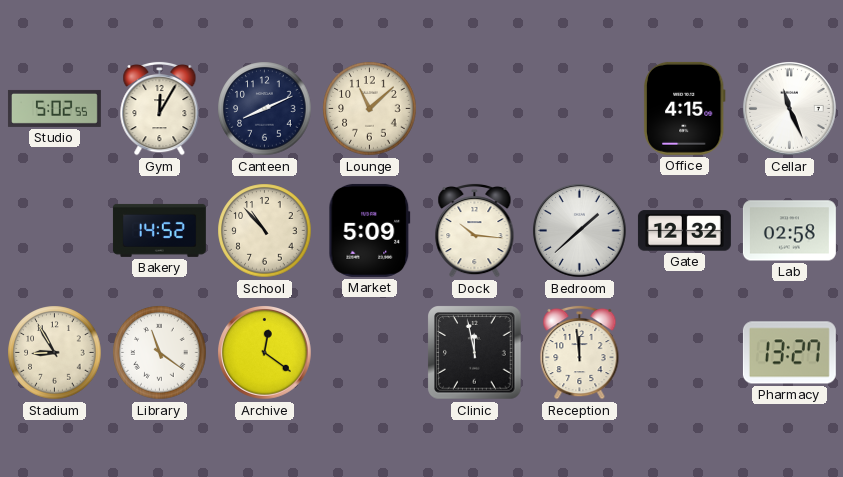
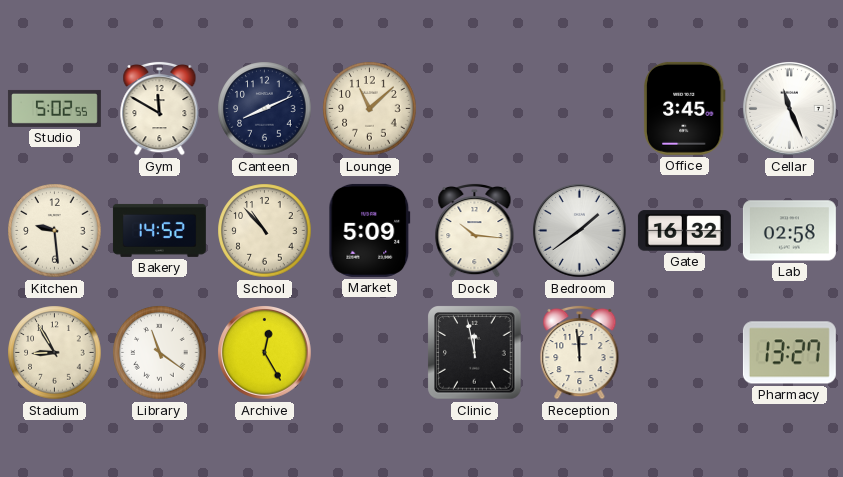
Gym: 12:05 -> 11:50 (160, 108)
Office: 4:15 -> 3:45 (684, 108)
Kitchen: none -> 9:29 (55, 231)
Bedroom: 1:38 -> 1:39 (580, 231)
Gate: 12:32 -> 16:32 (684, 231)
Archive: 12:21 -> 12:25 (265, 353)
